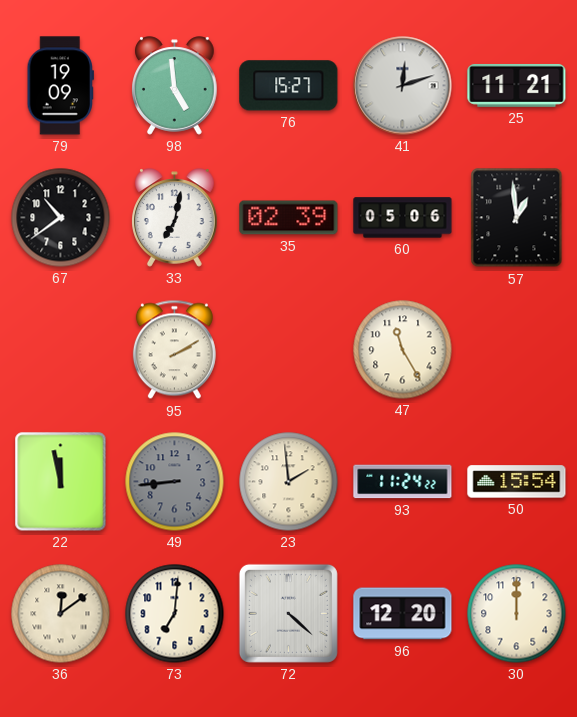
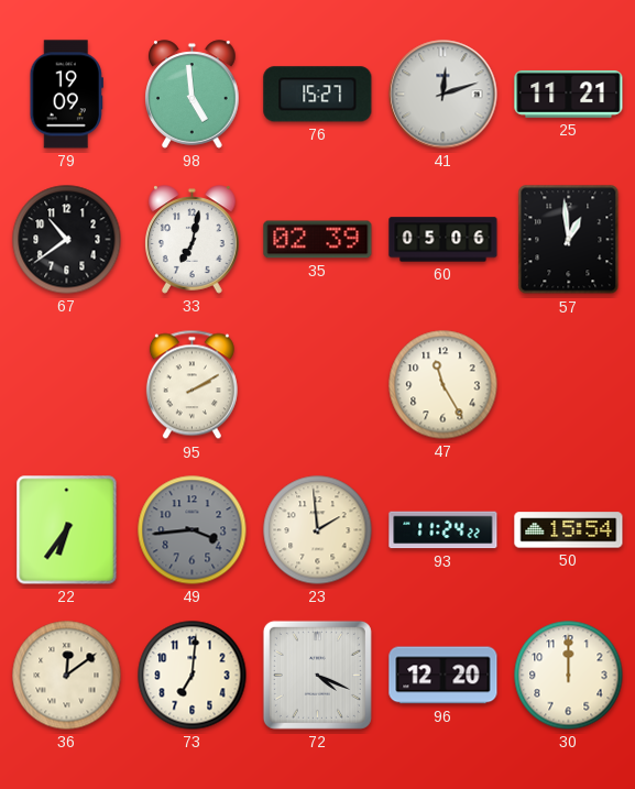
22: 11:58 -> 6:36 (67, 530)
49: 8:44 -> 3:44 (193, 530)
72: 4:22 -> 4:19 (317, 675)
